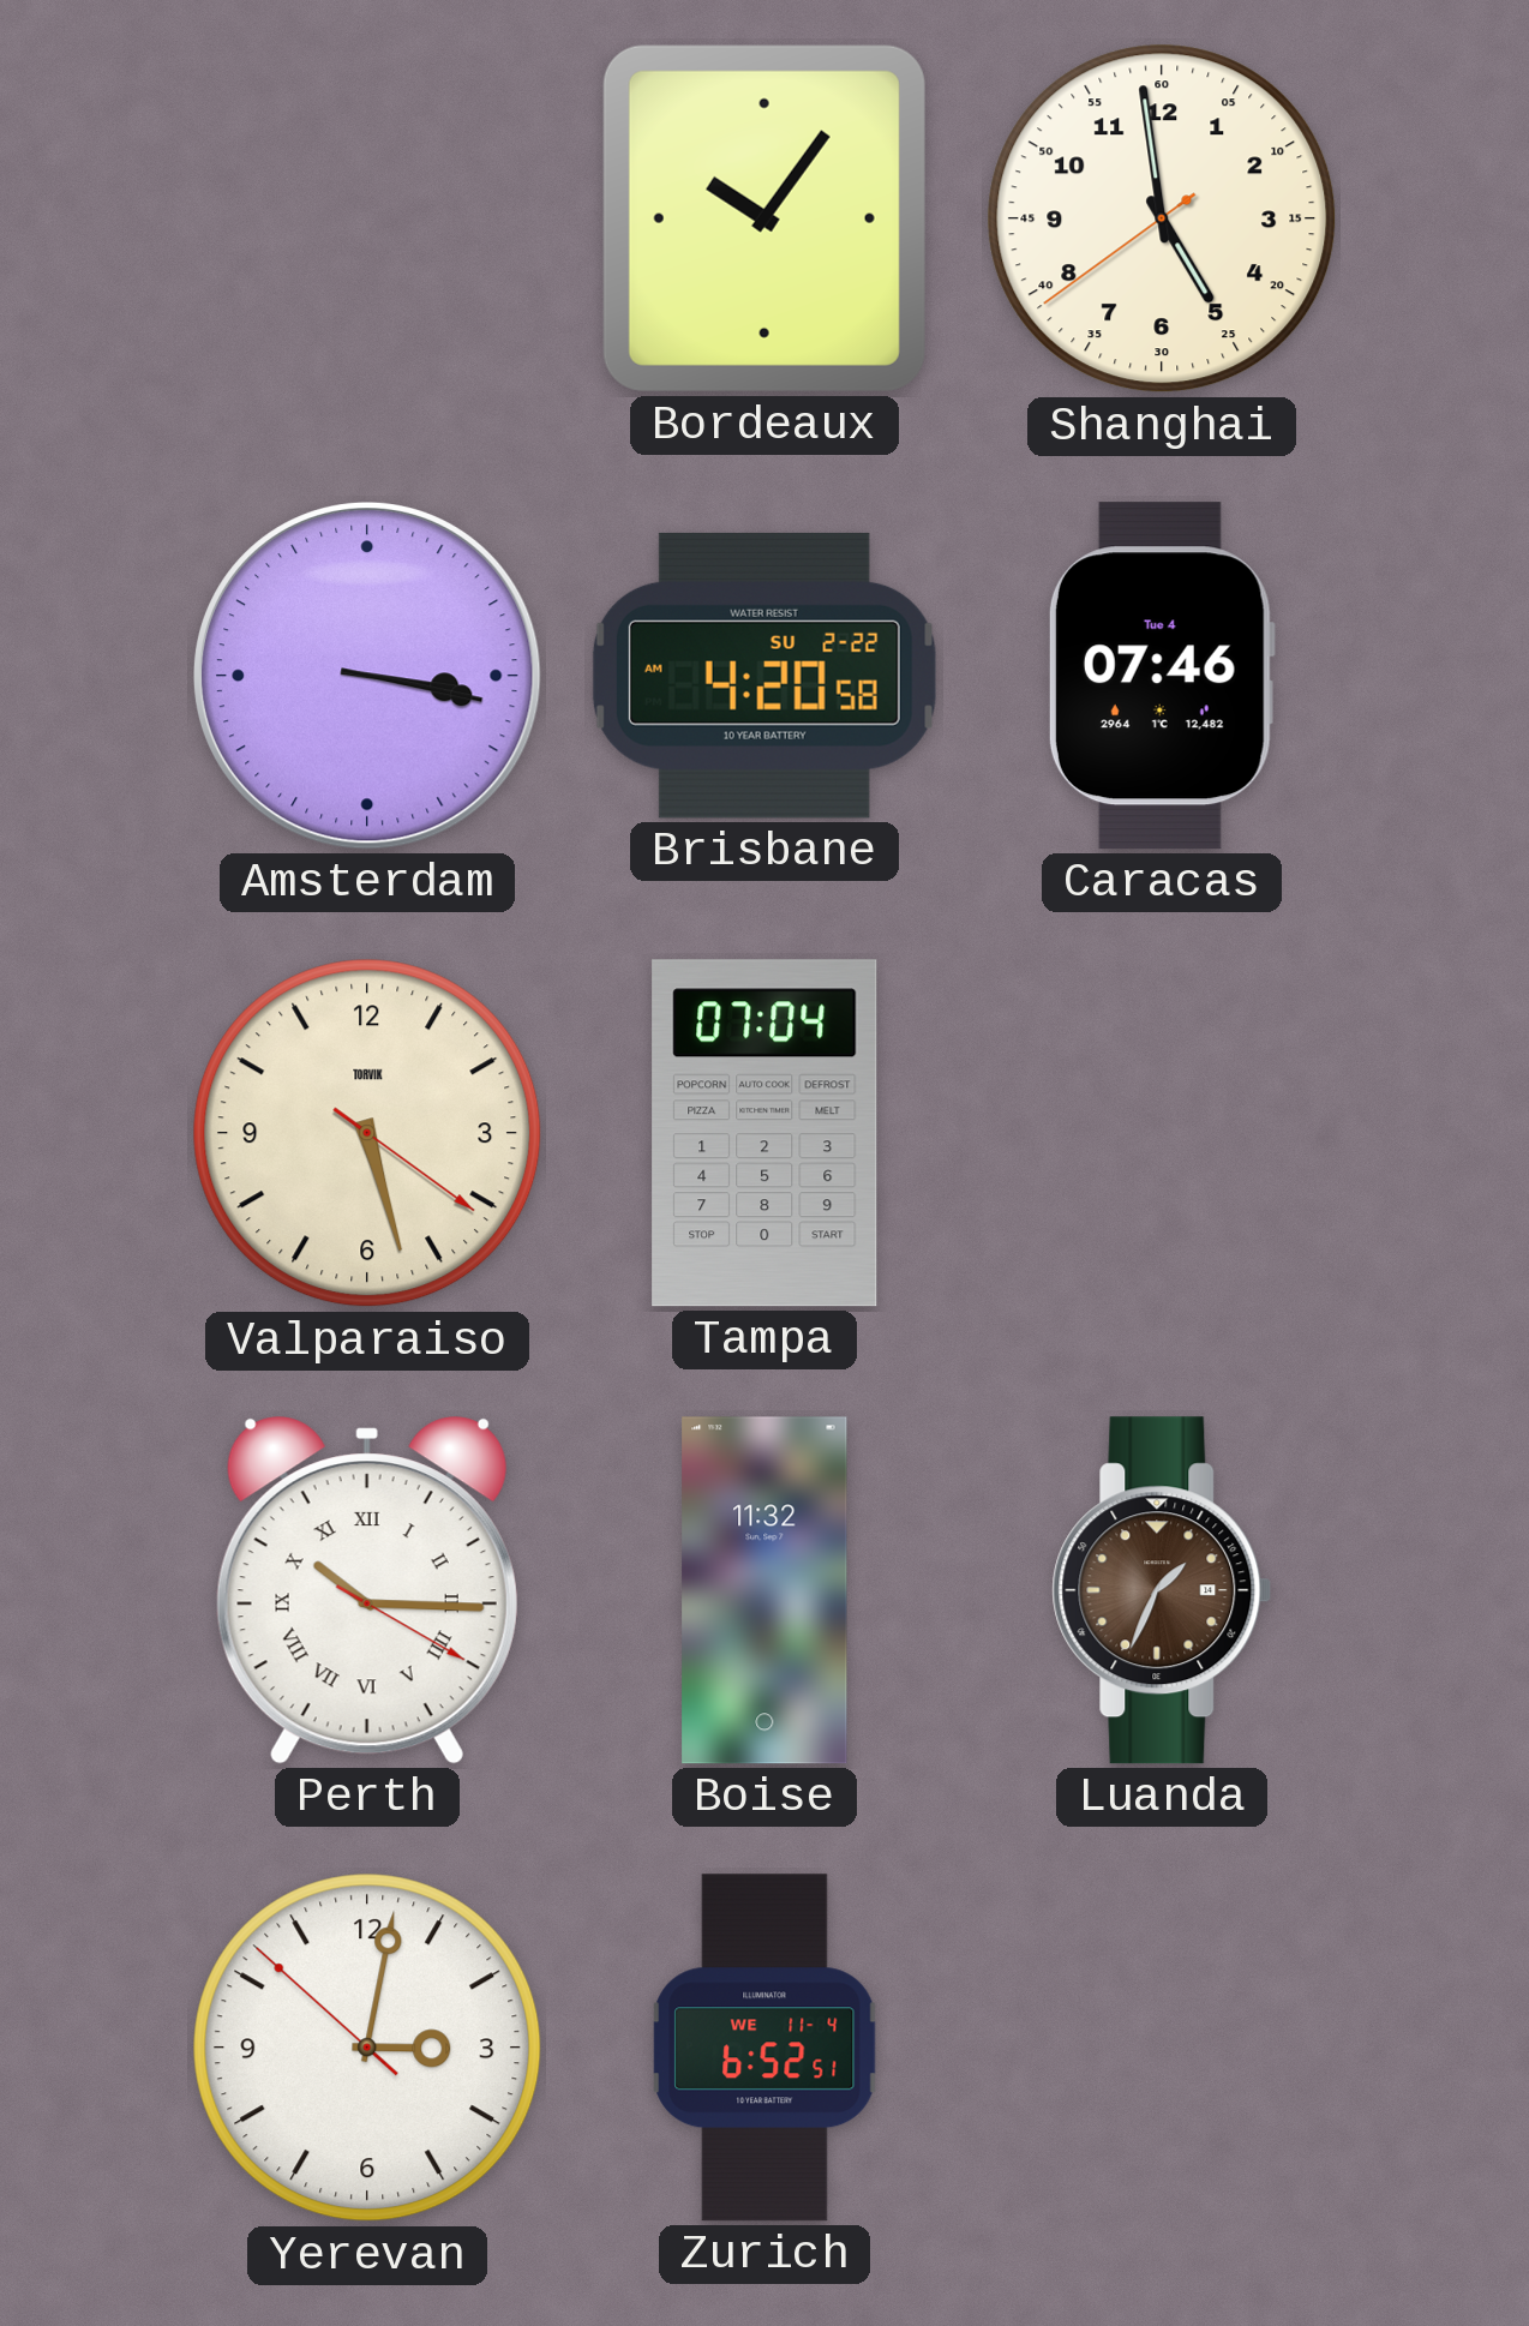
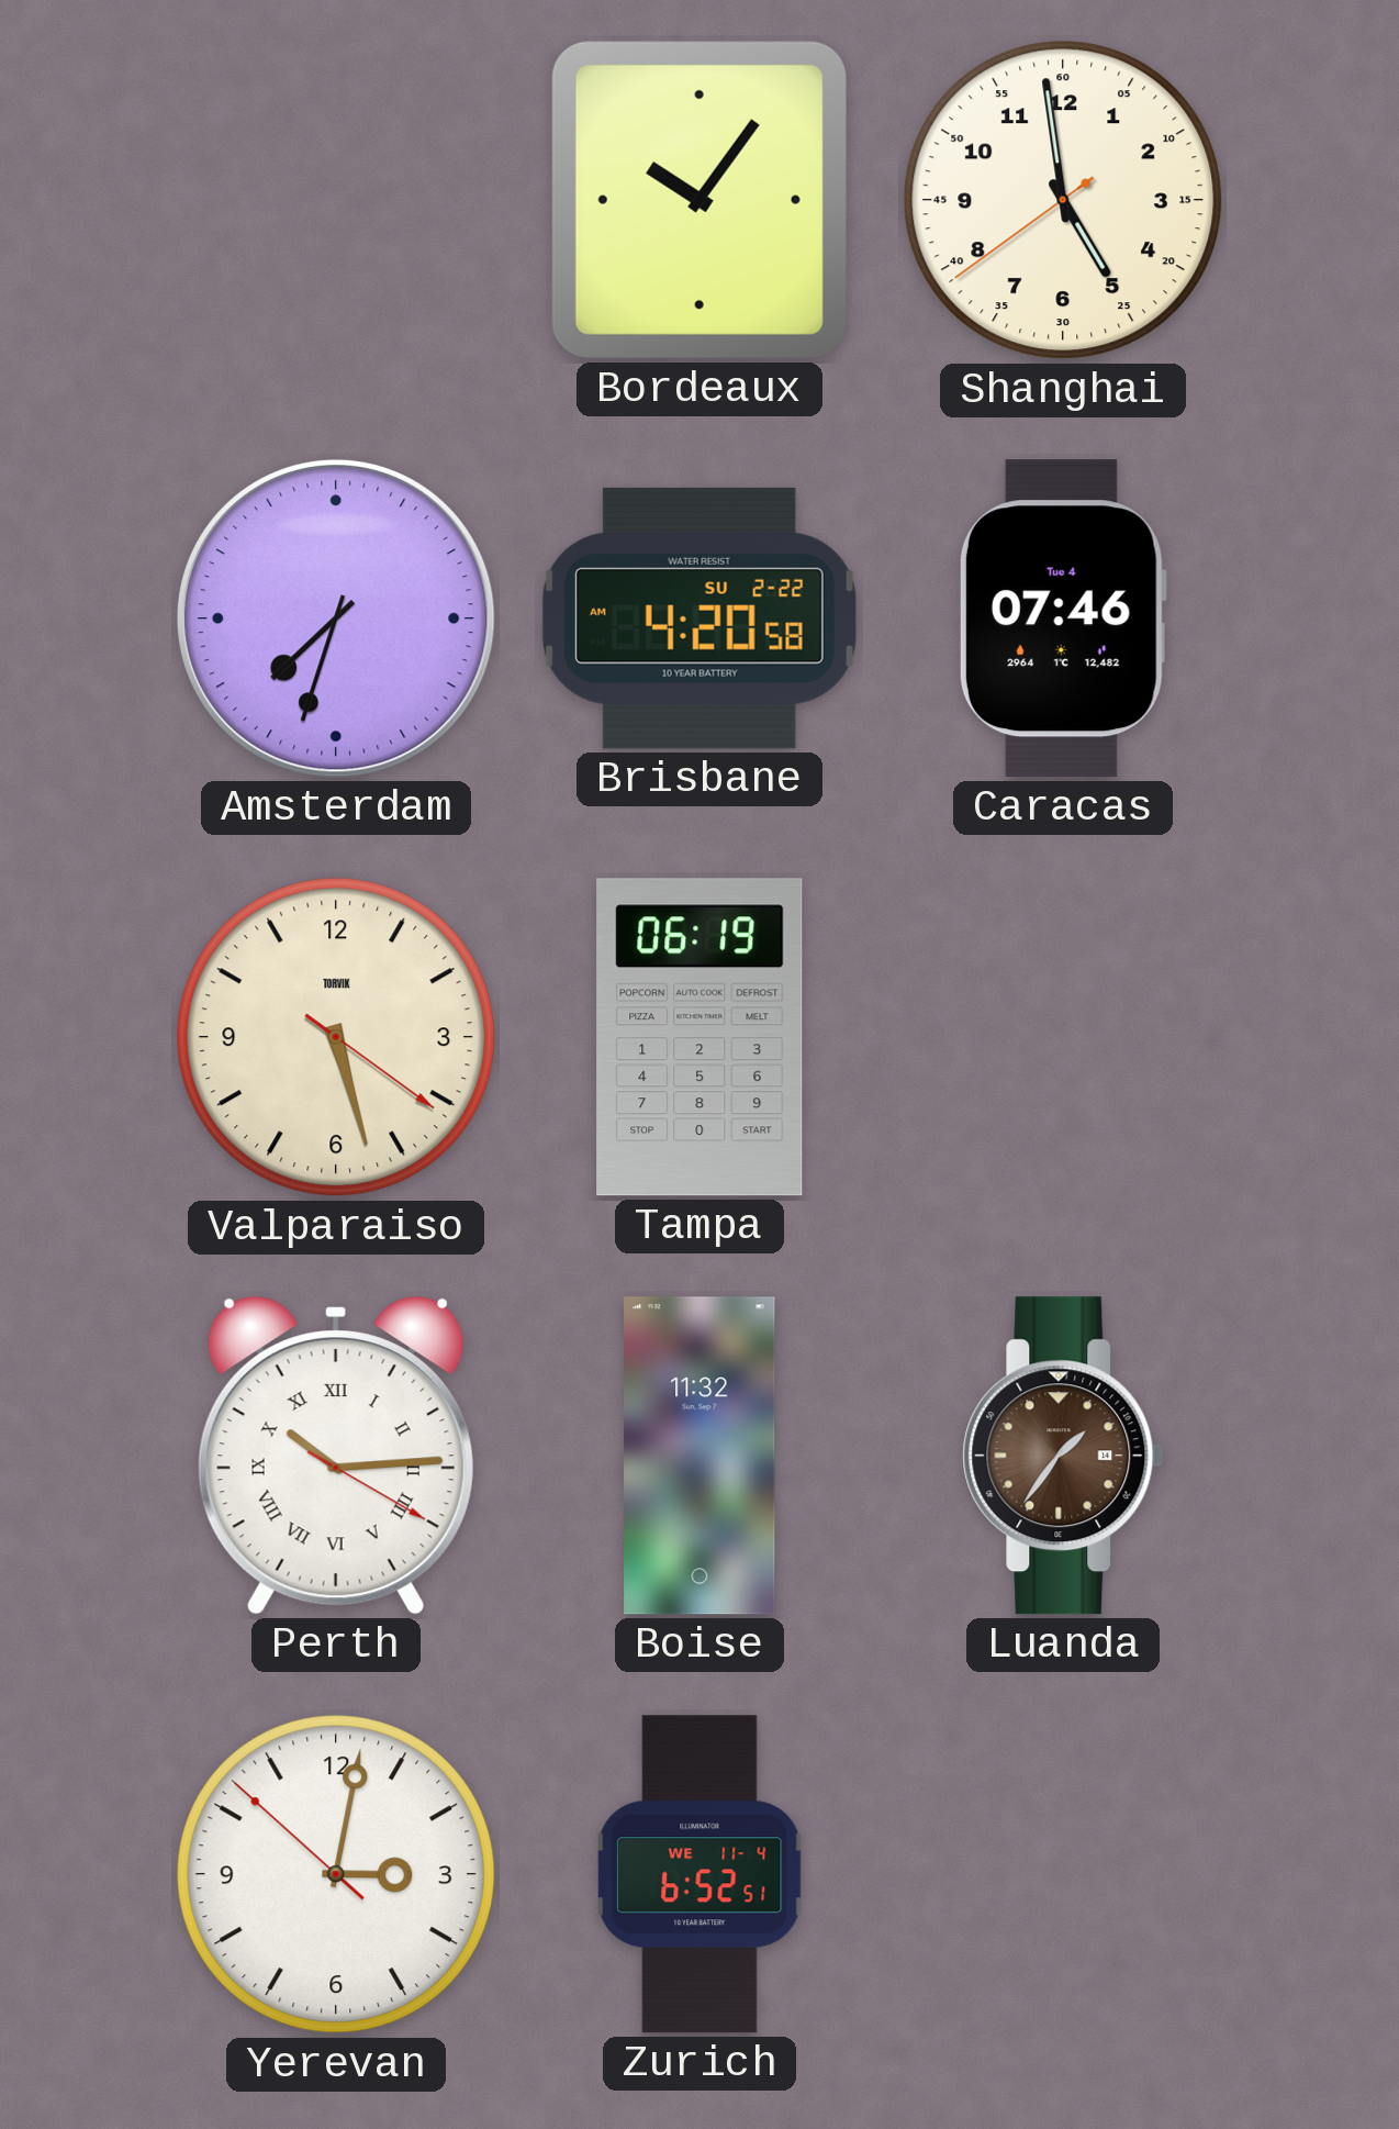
Amsterdam: 3:17 -> 7:33 (337, 620)
Tampa: 07:04 -> 06:19 (699, 1037)
Perth: 10:15 -> 10:14 (336, 1456)
Luanda: 1:34 -> 1:36 (1063, 1456)
